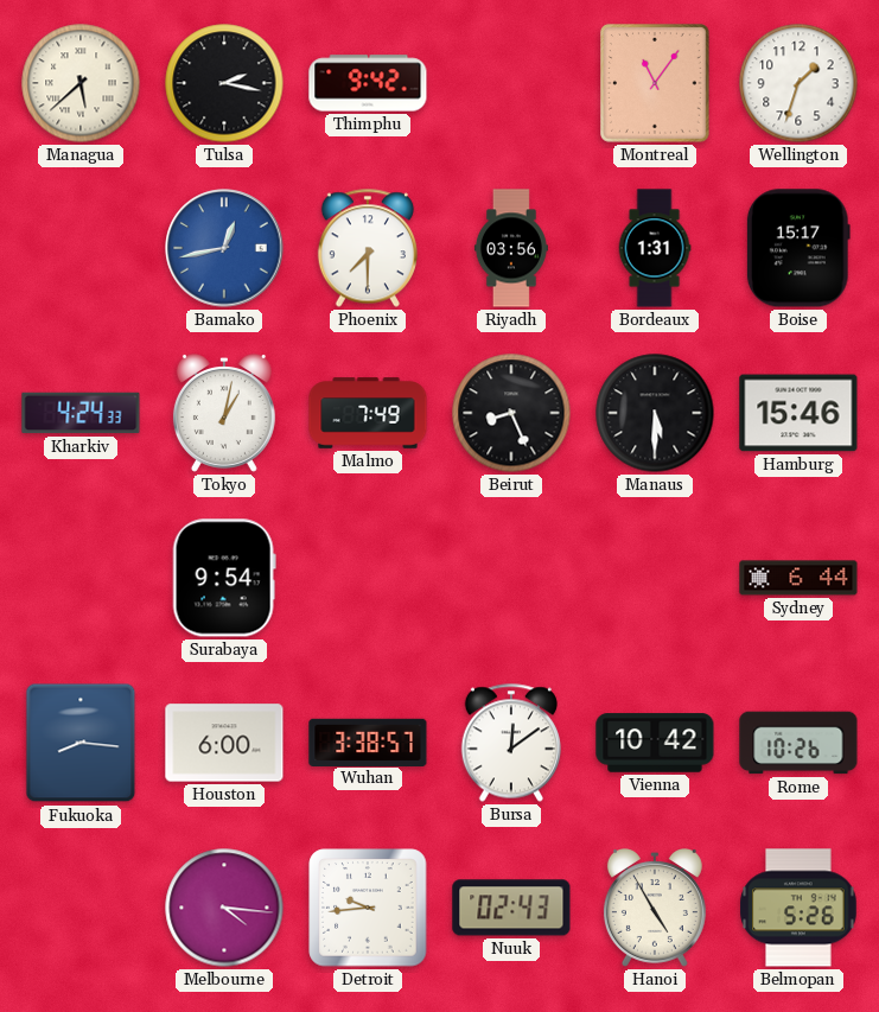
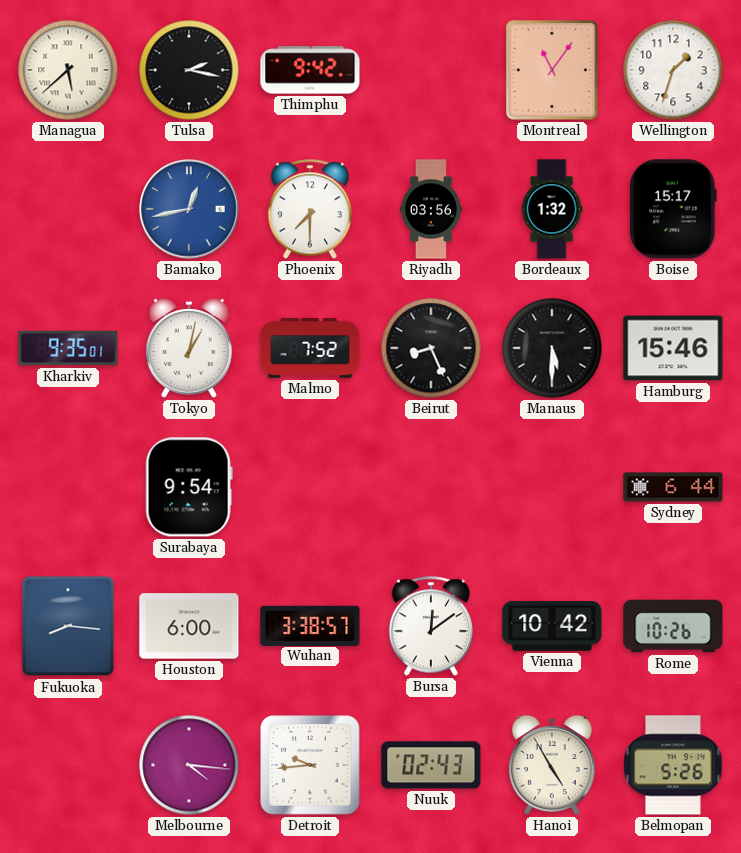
Bordeaux: 1:31 -> 1:32 (552, 209)
Kharkiv: 4:24 -> 9:35 (68, 348)
Malmo: 7:49 -> 7:52 (310, 348)
